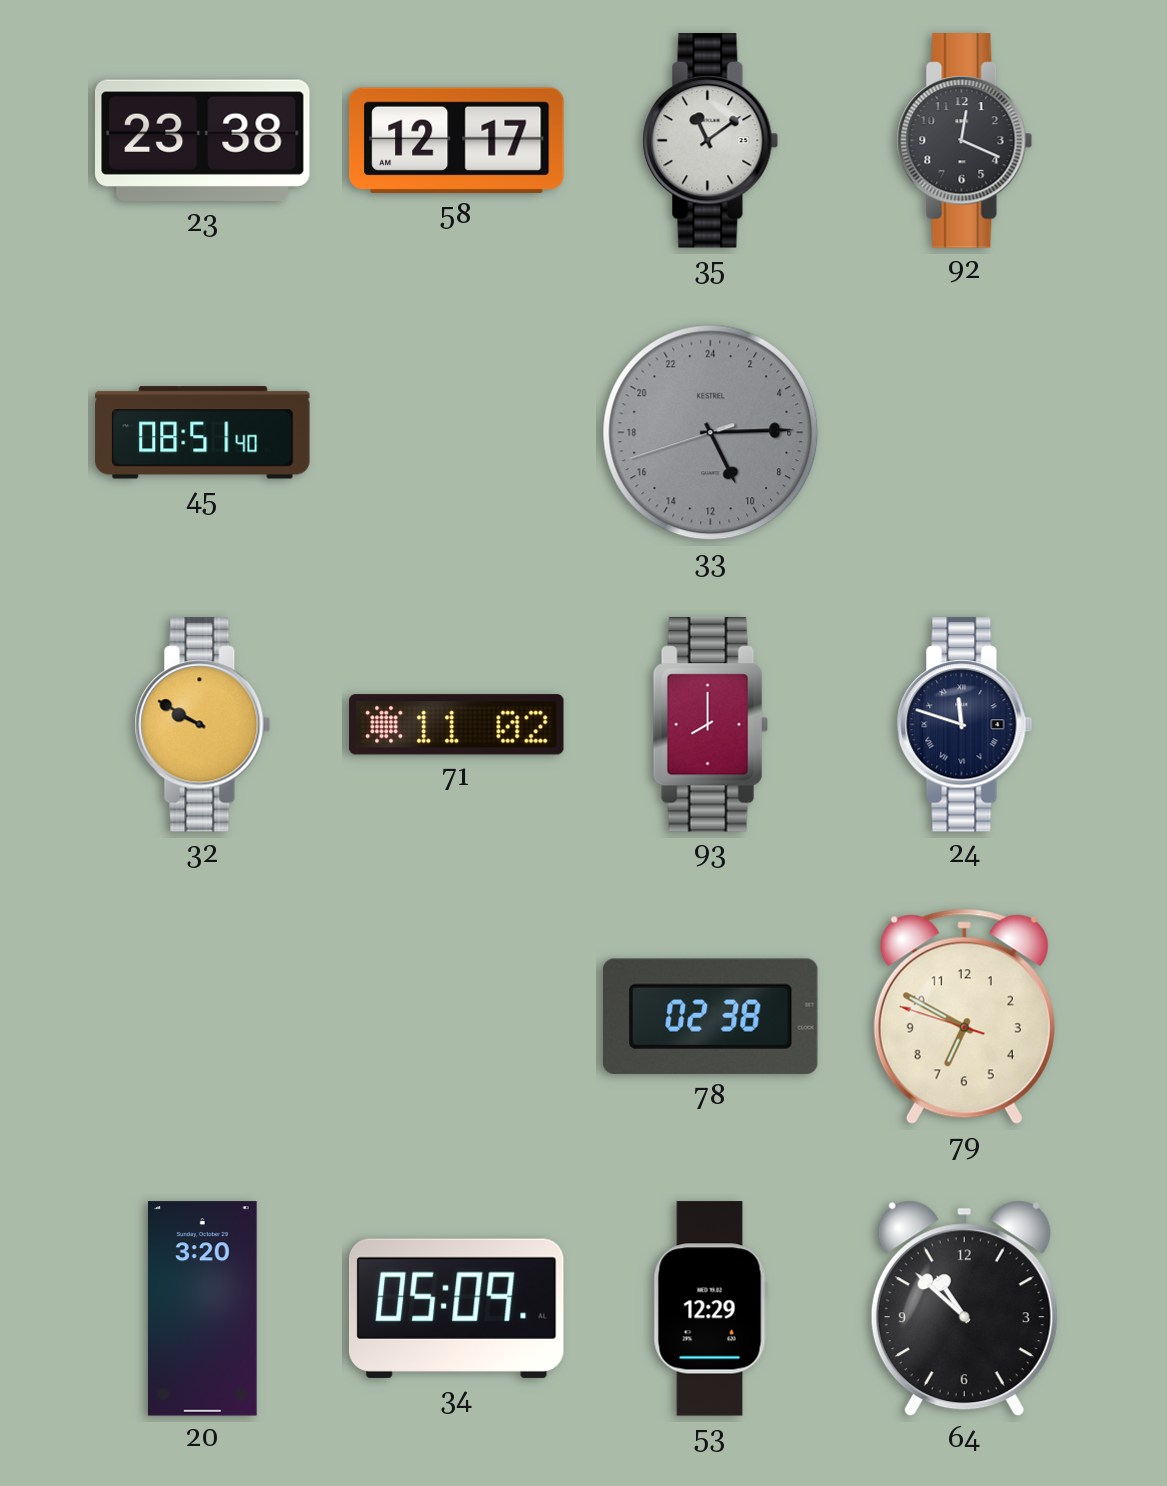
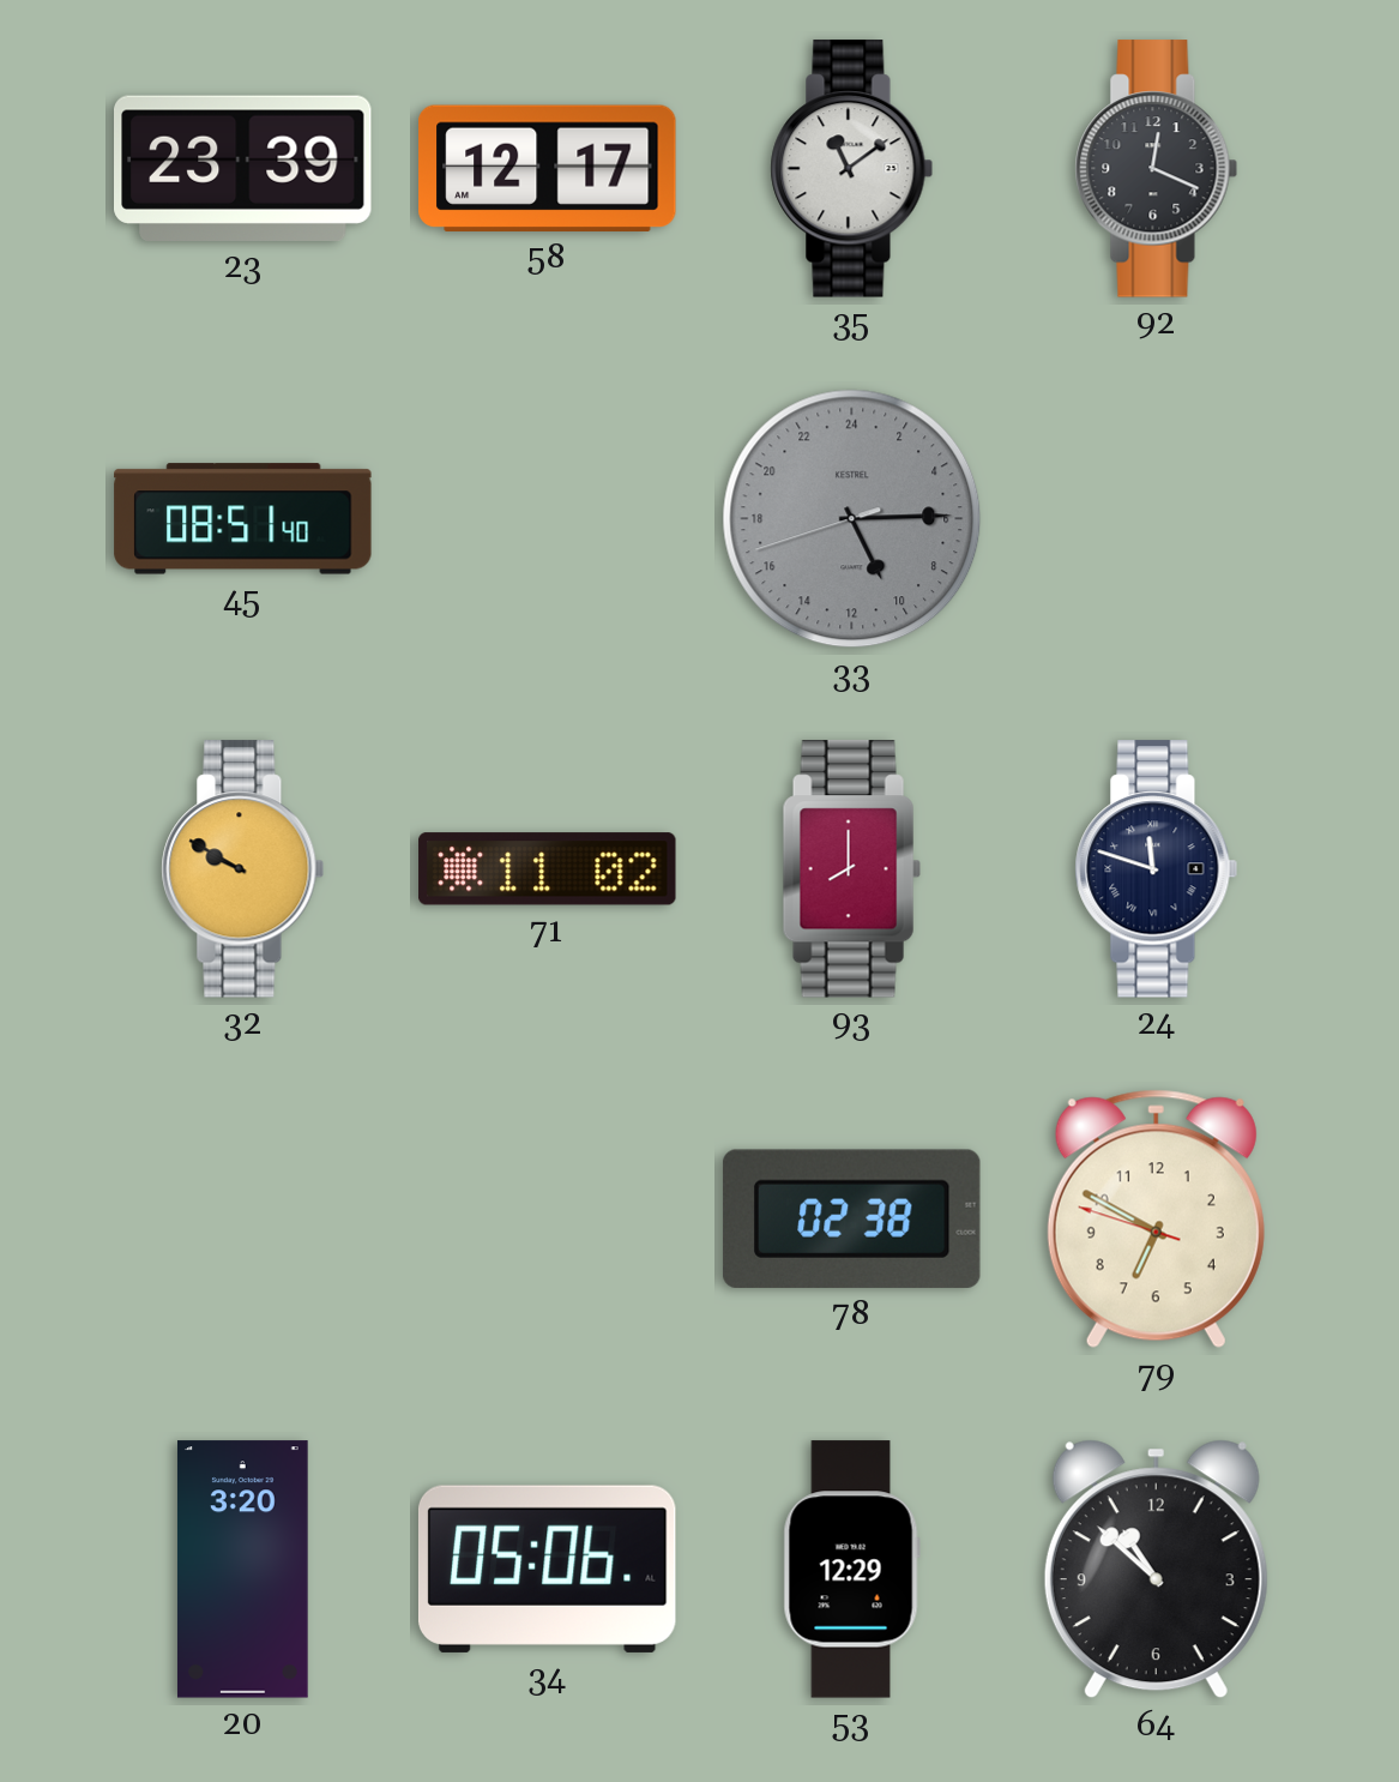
23: 23:38 -> 23:39 (243, 168)
34: 05:09 -> 05:06 (547, 1569)
